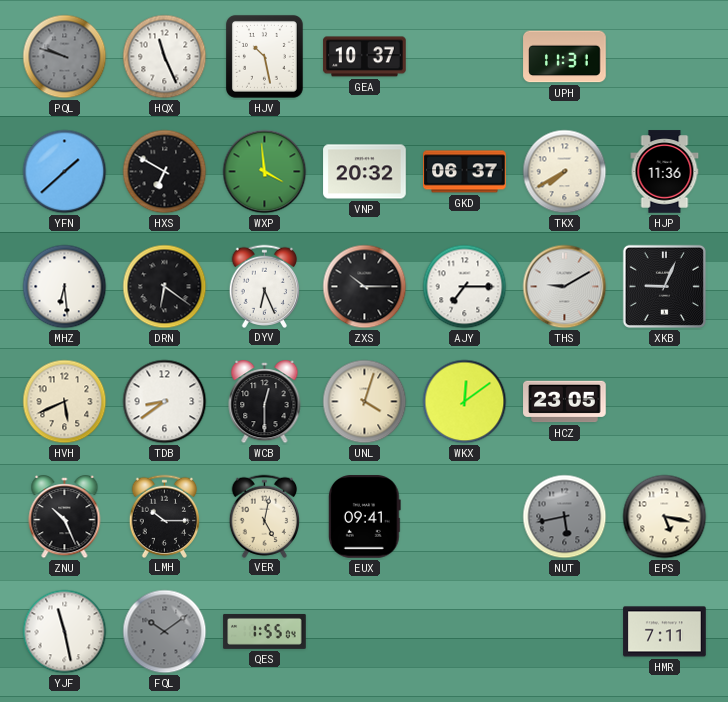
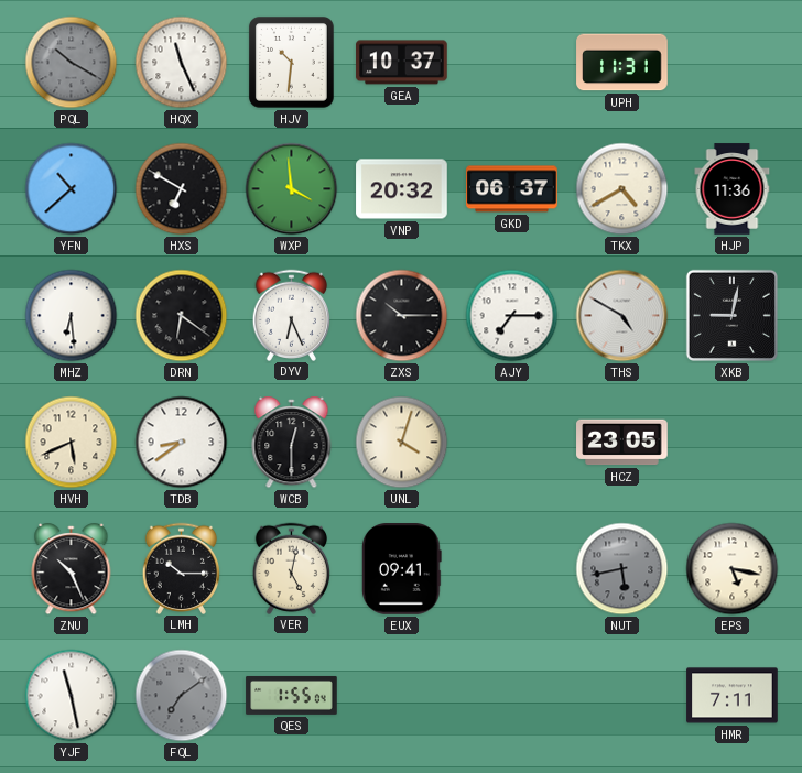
PQL: 9:48 -> 10:20 (72, 63)
HJV: 10:28 -> 10:31 (291, 62)
YFN: 1:38 -> 10:38 (72, 189)
TKX: 7:40 -> 4:40 (622, 189)
THS: 9:10 -> 4:50 (622, 316)
XKB: 9:04 -> 9:02 (731, 315)
WKX: 12:09 -> none (465, 402)
FQL: 10:09 -> 7:09 (182, 696)
